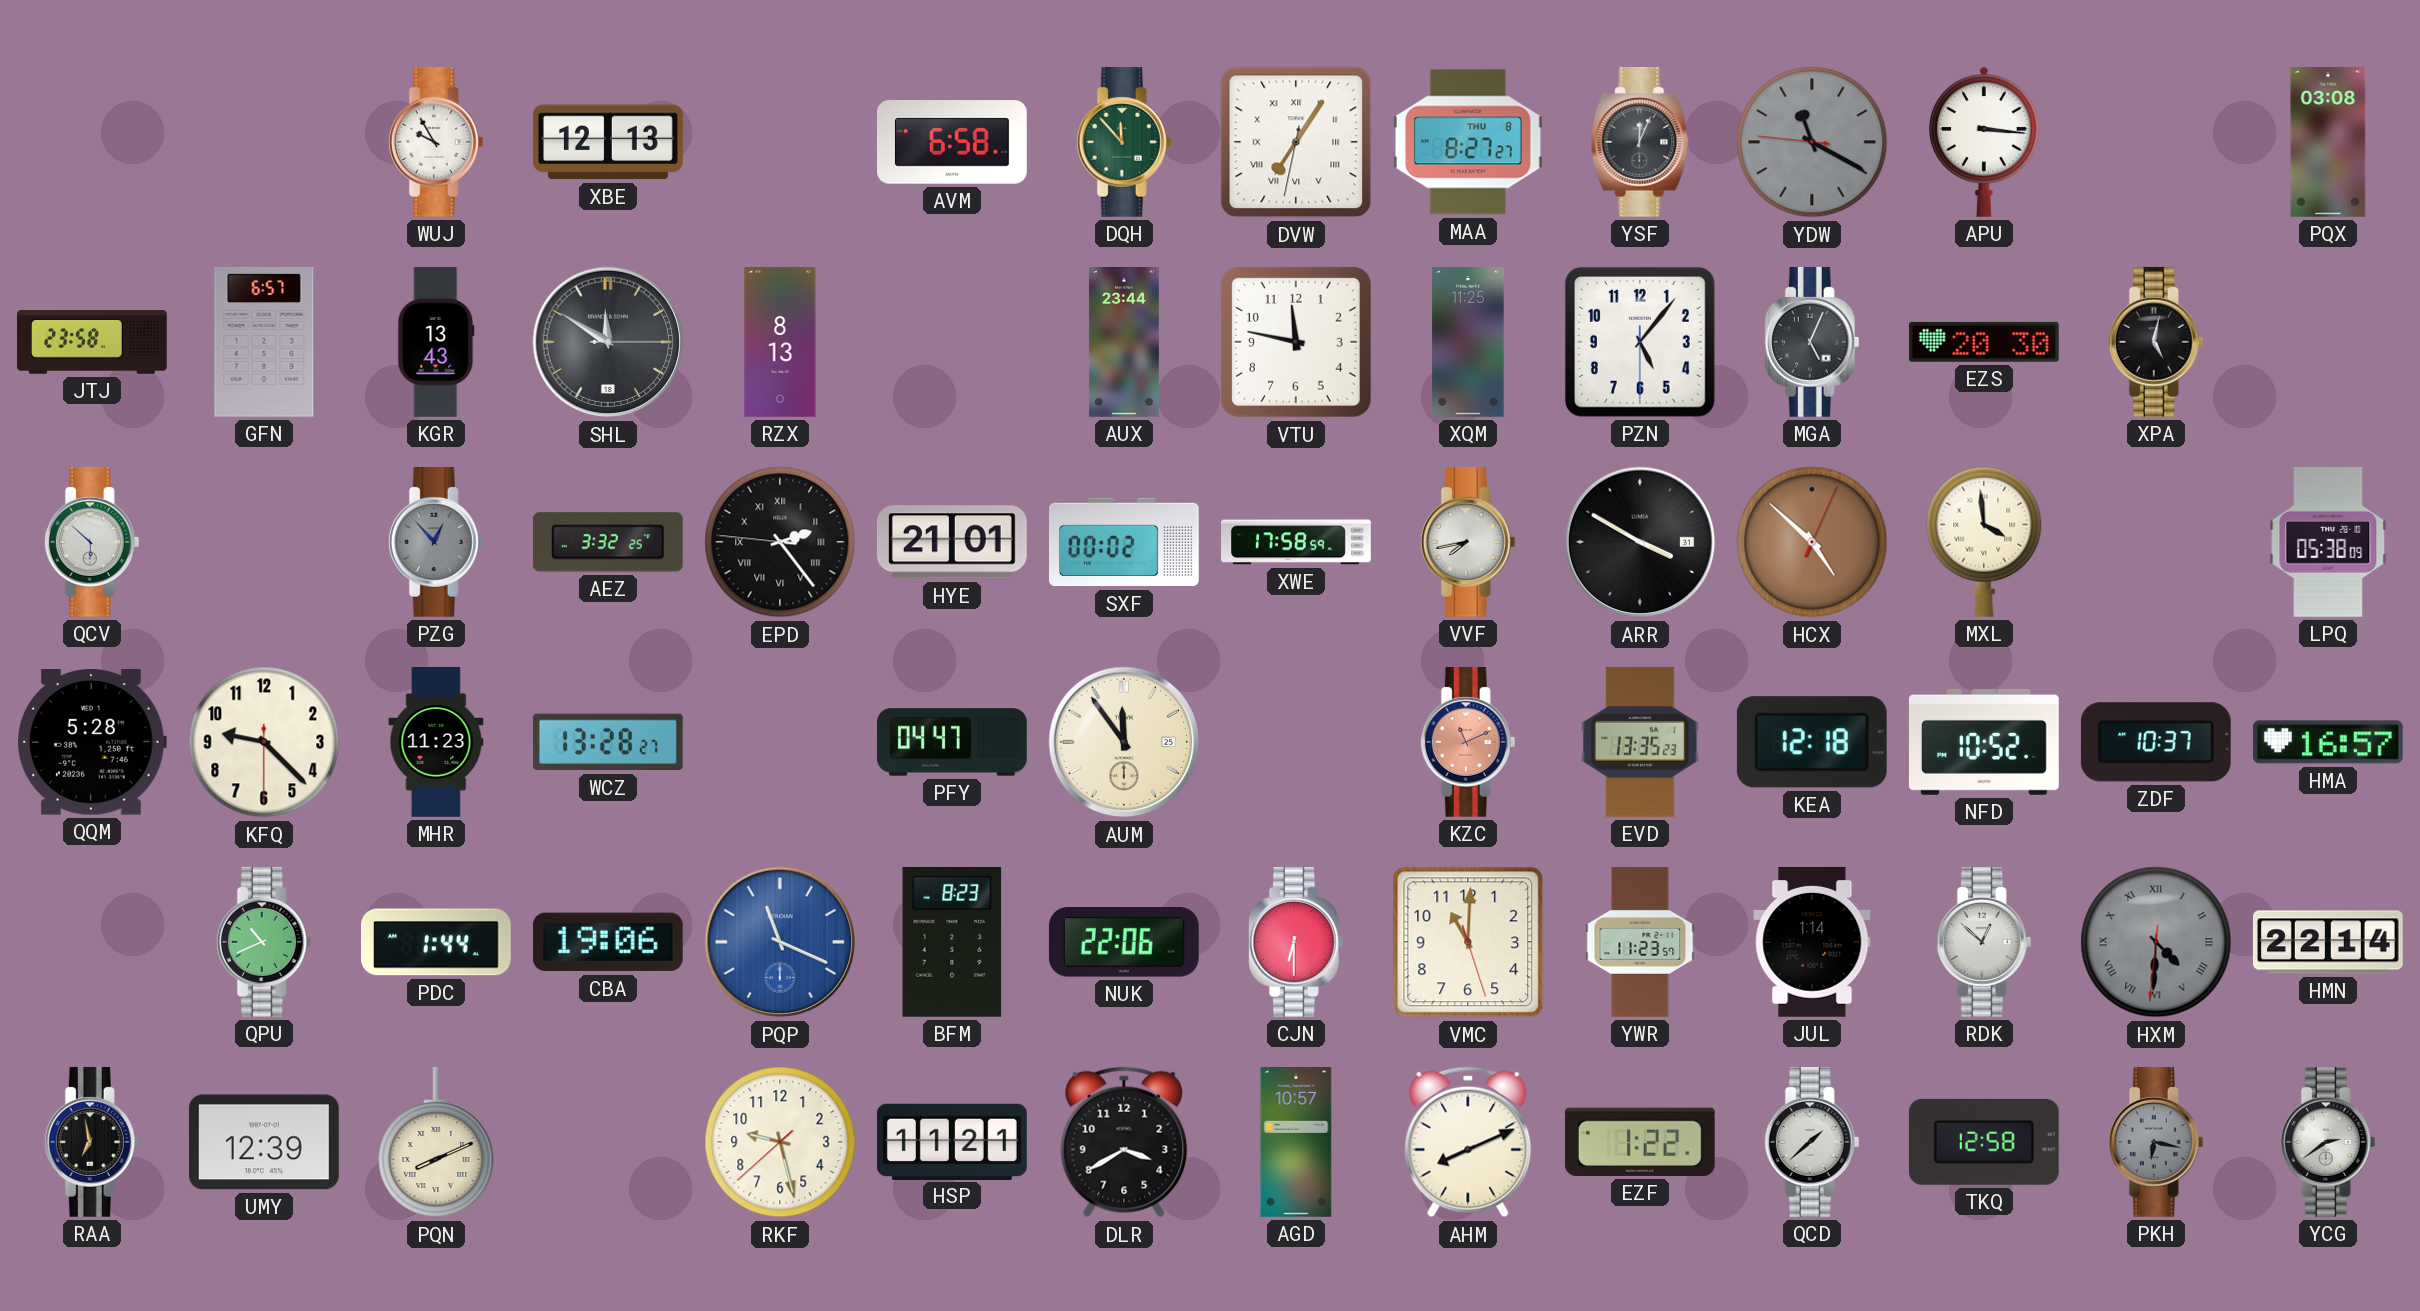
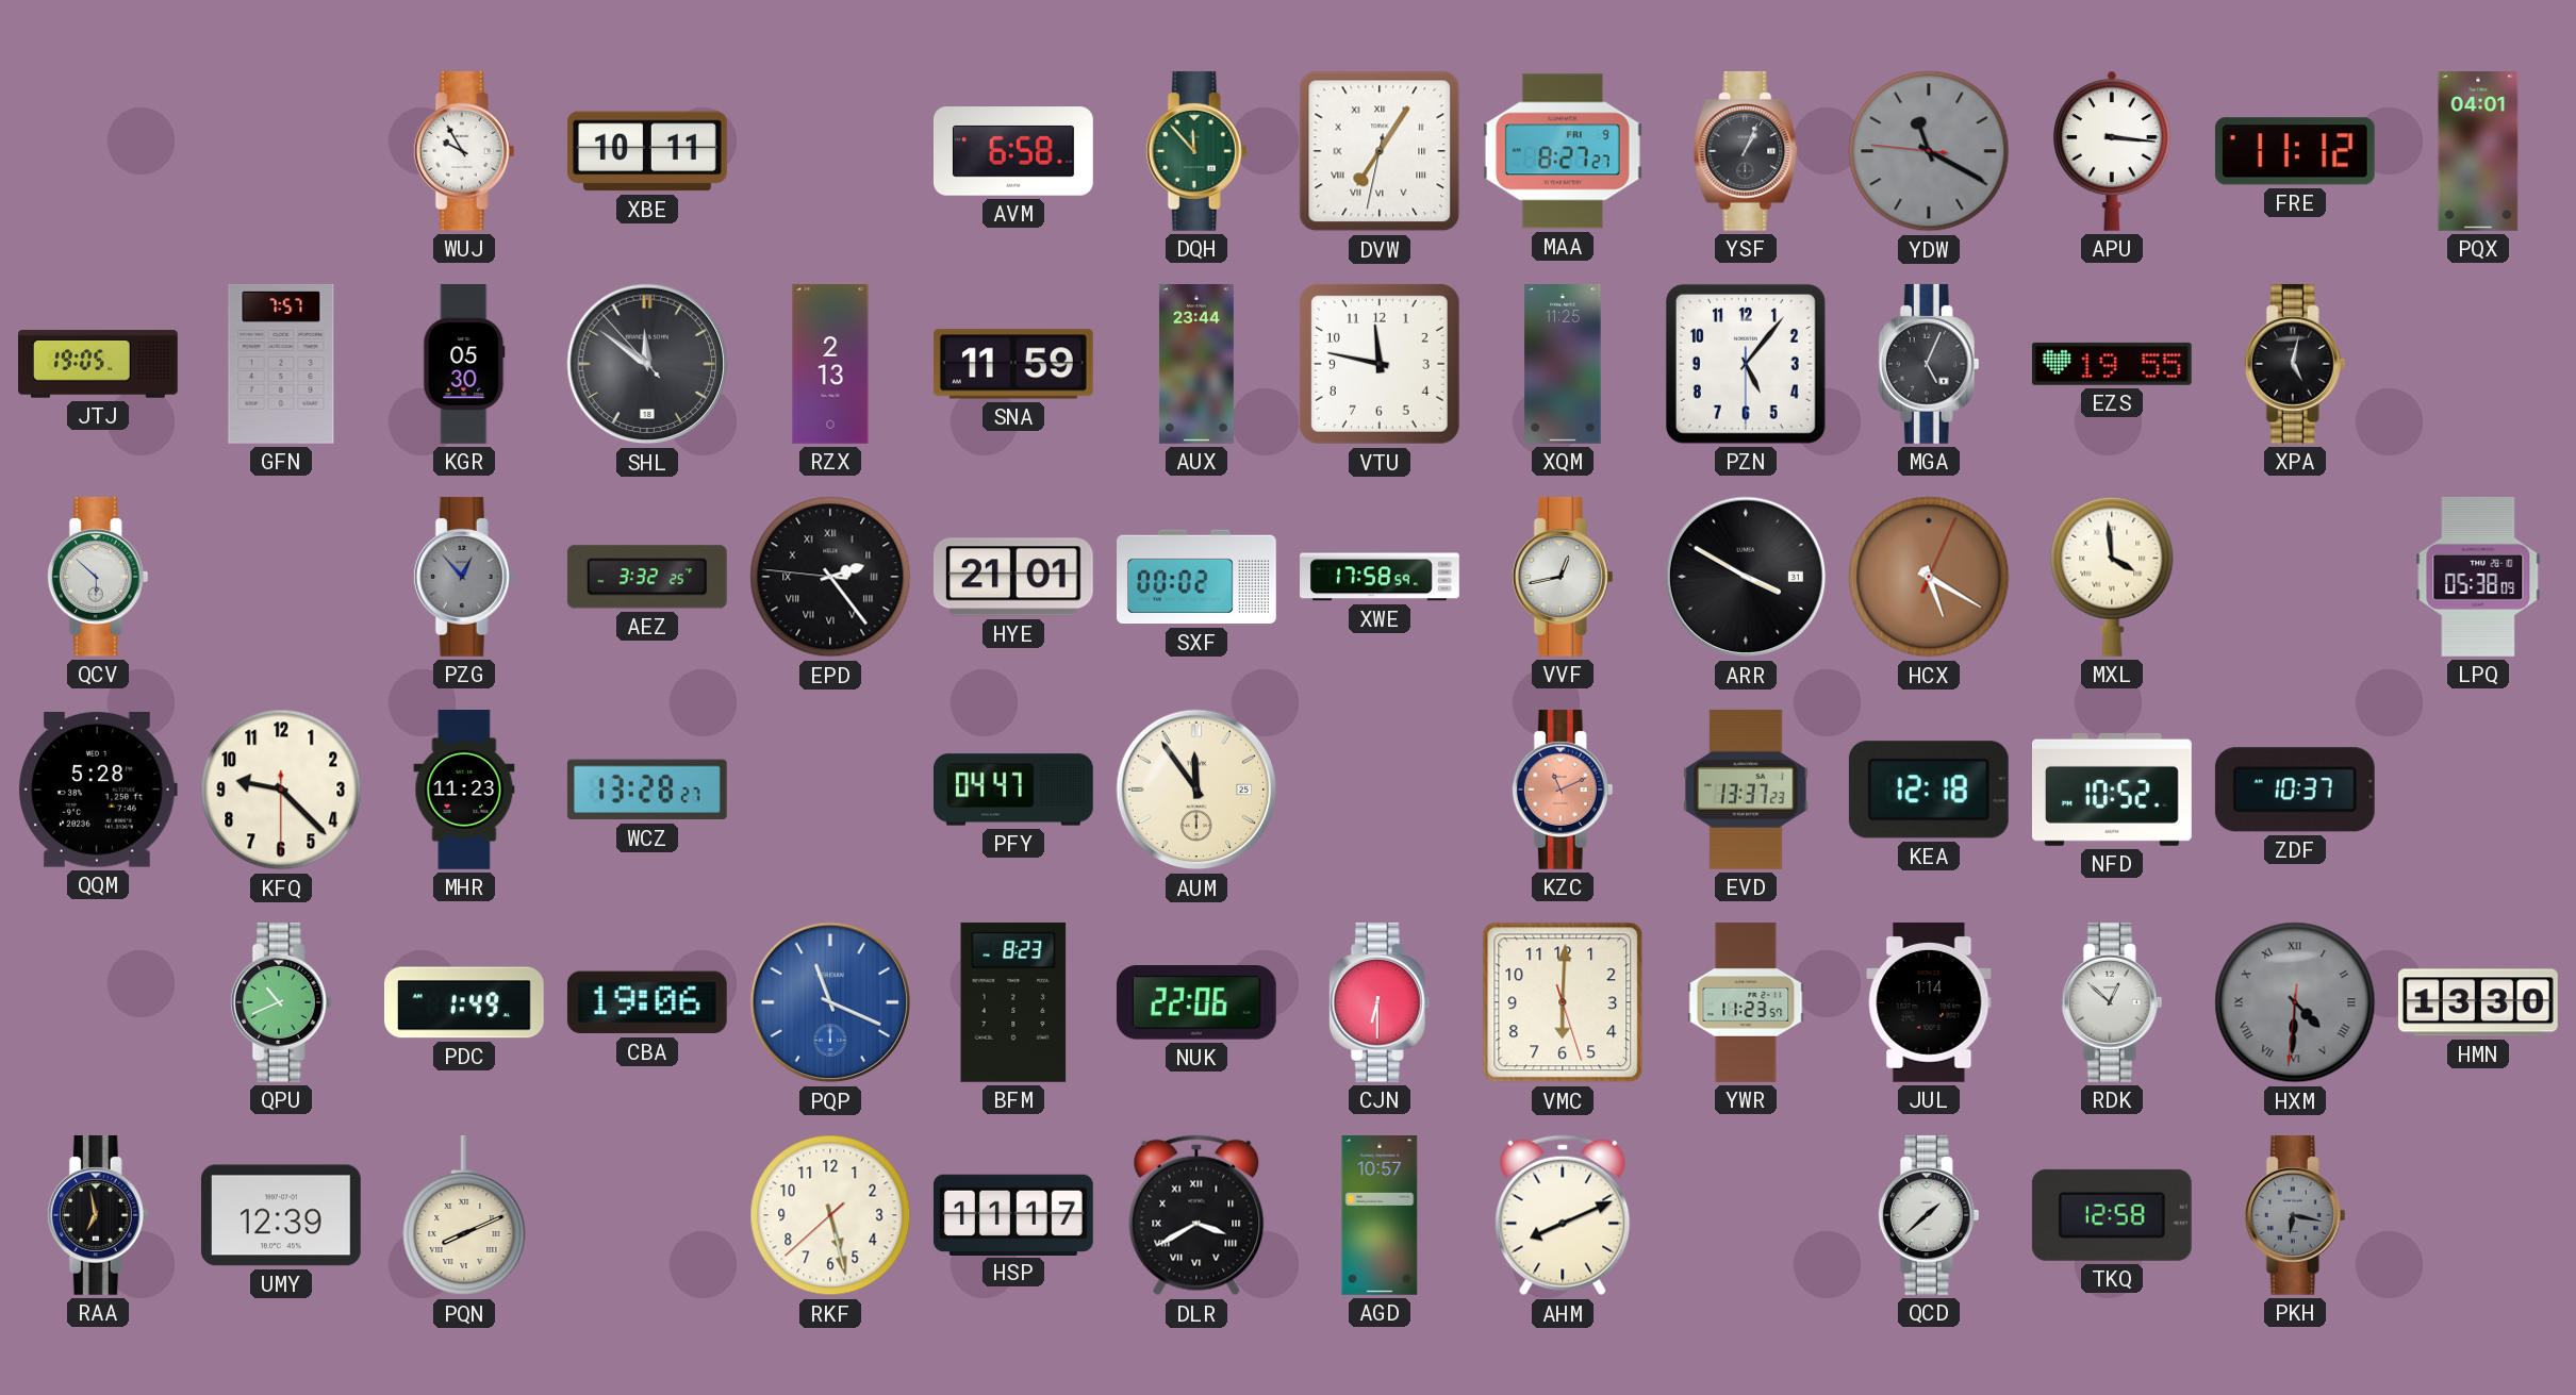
XBE: 12:13 -> 10:11 (648, 151)
MAA date: THU 8 -> FRI 9 (1563, 151)
YSF: 12:04 -> 1:04 (1746, 151)
FRE: none -> 11:12 (2295, 151)
PQX: 03:08 -> 04:01 (2478, 152)
JTJ: 23:58 -> 19:05 (99, 364)
GFN: 6:57 -> 7:57 (281, 364)
KGR: 13:43 -> 05:30 (464, 365)
SHL: 11:50:15 -> 11:50:53 (647, 364)
RZX: 8:13 -> 2:13 (830, 365)
SNA: none -> 11:59 (1013, 364)
EZS: 20:30 -> 19:55 (2112, 364)
VVF: 7:43 -> 12:43 (1563, 577)
HCX: 4:52 -> 5:20 (1929, 577)
EVD: 13:35 -> 13:37 (1746, 790)
HMA: 16:57 -> none (2328, 742)
PDC: 1:44 -> 1:49 (464, 1002)
VMC: 11:00 -> 6:00 (1563, 1002)
HMN: 22:14 -> 13:30 (2478, 1002)
RKF: 9:27 -> 5:27 (830, 1215)
HSP: 11:21 -> 11:17 (1013, 1214)
DLR numerals: Arabic -> Roman (1196, 1215)
EZF: 1:22 -> none (1640, 1142)
YCG: 2:39 -> none (2328, 1142)
